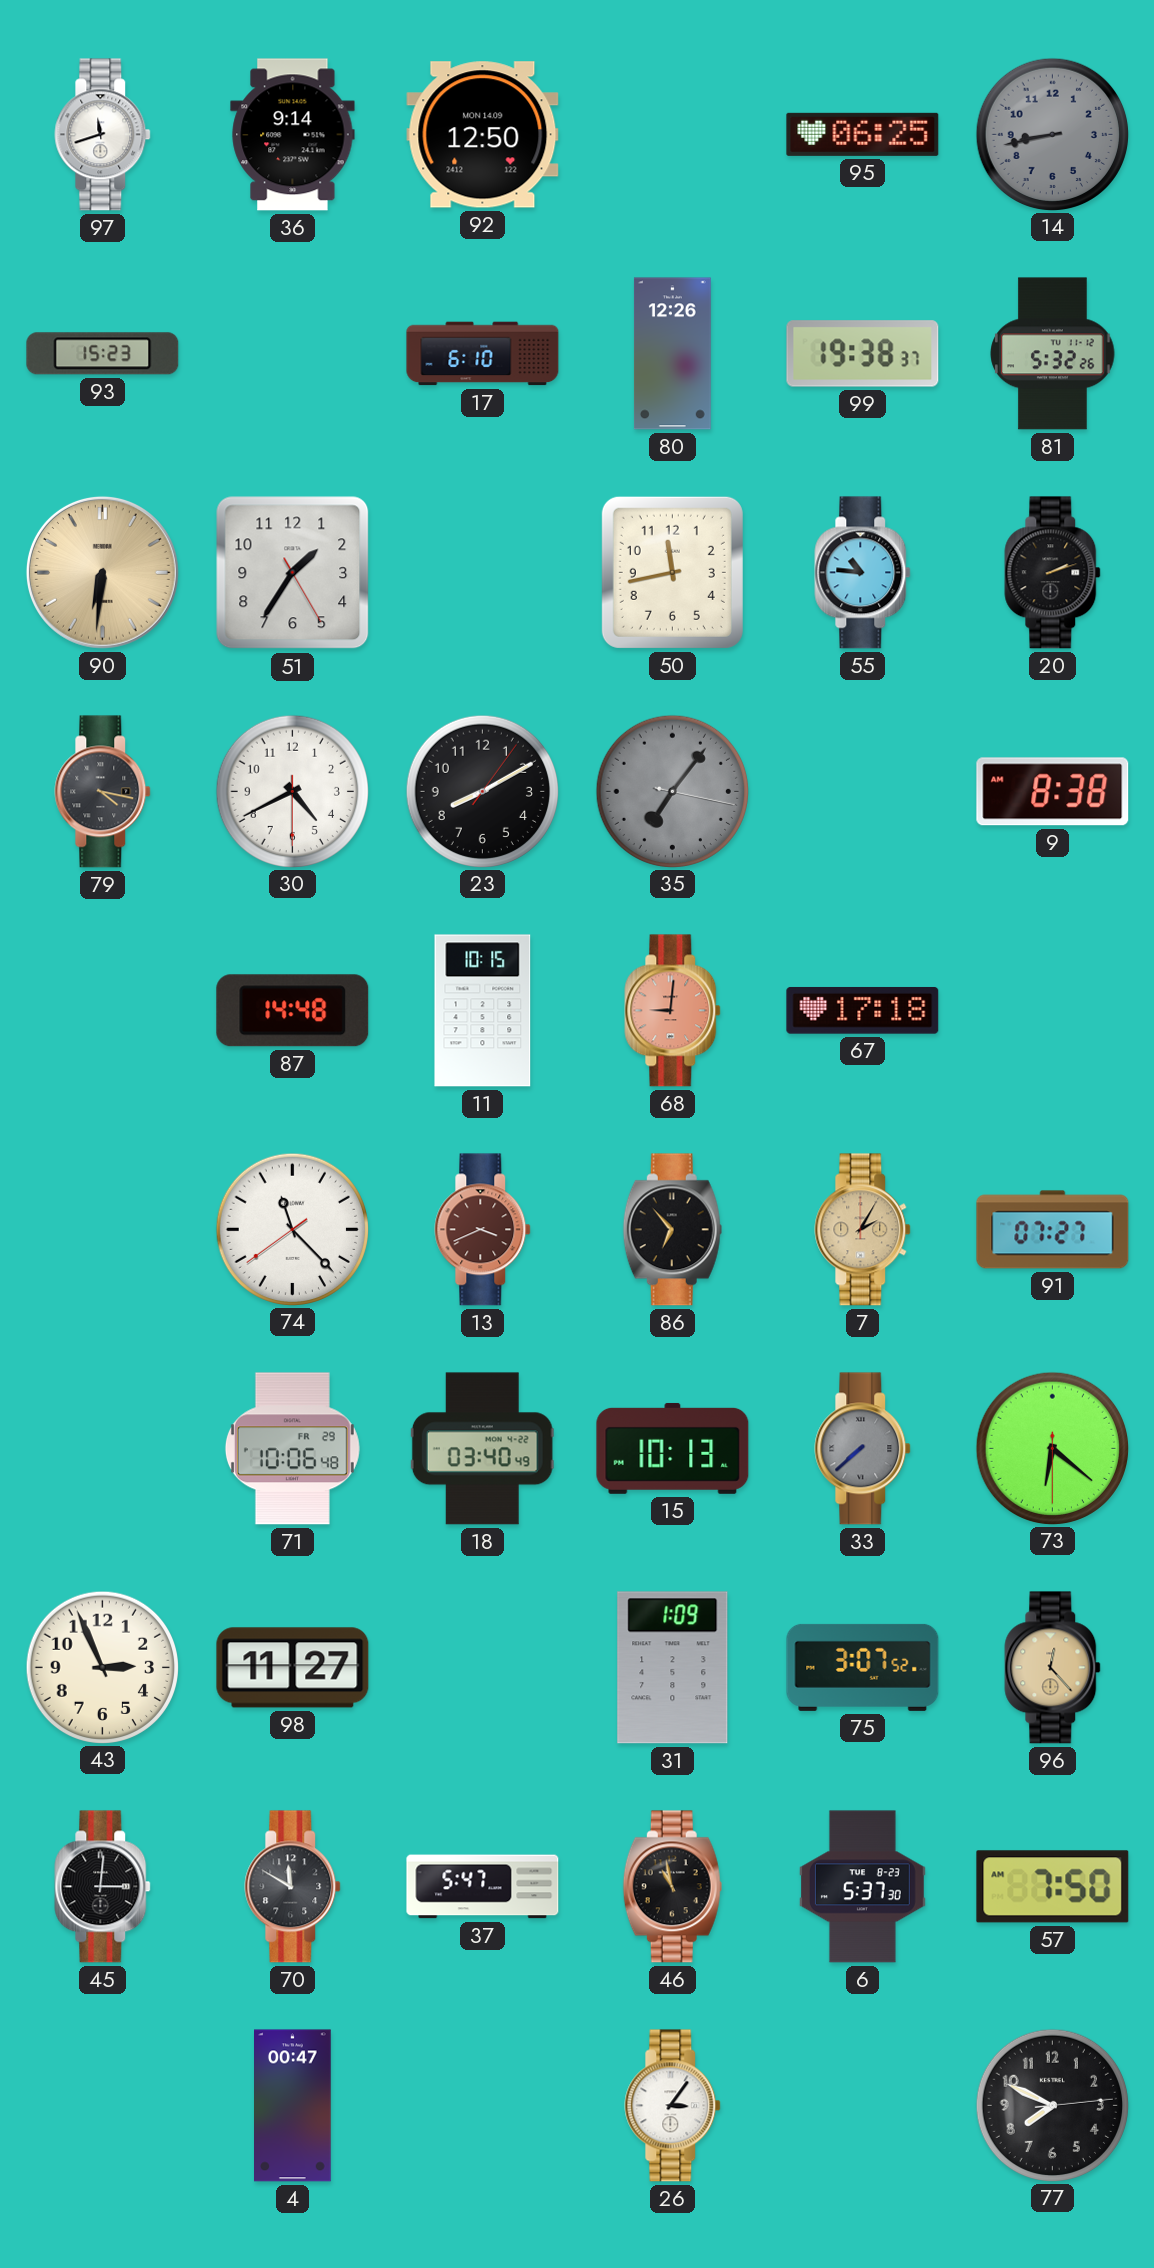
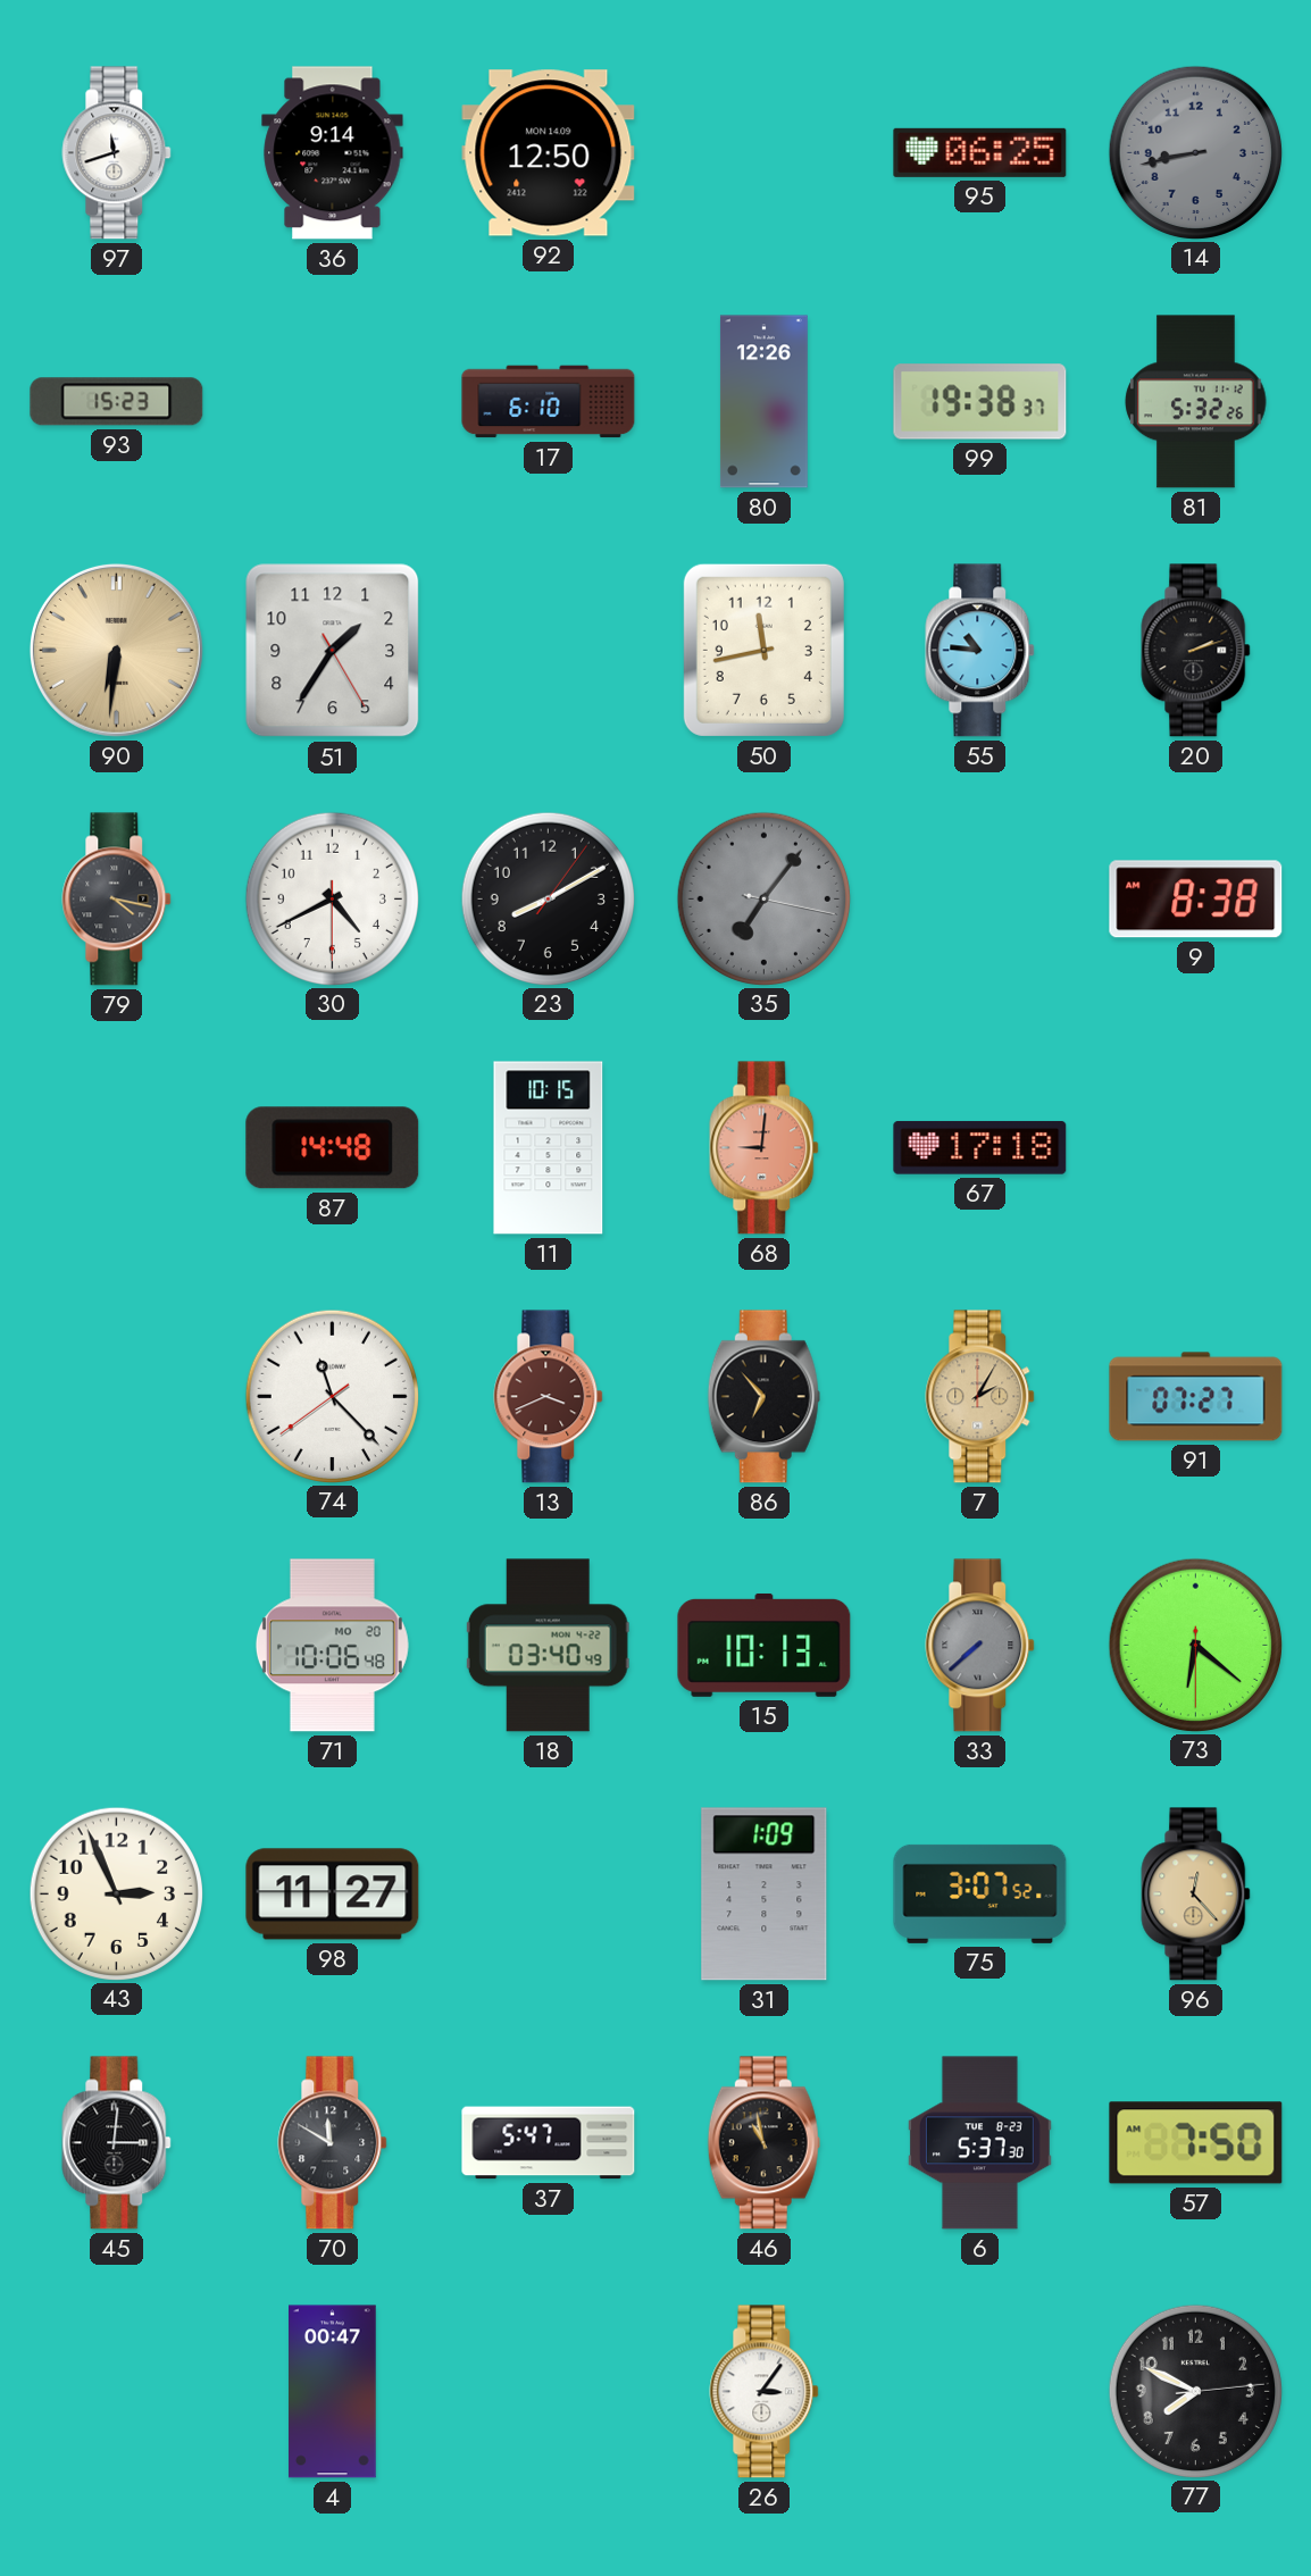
71 date: FR 29 -> MO 20 (332, 1646)
